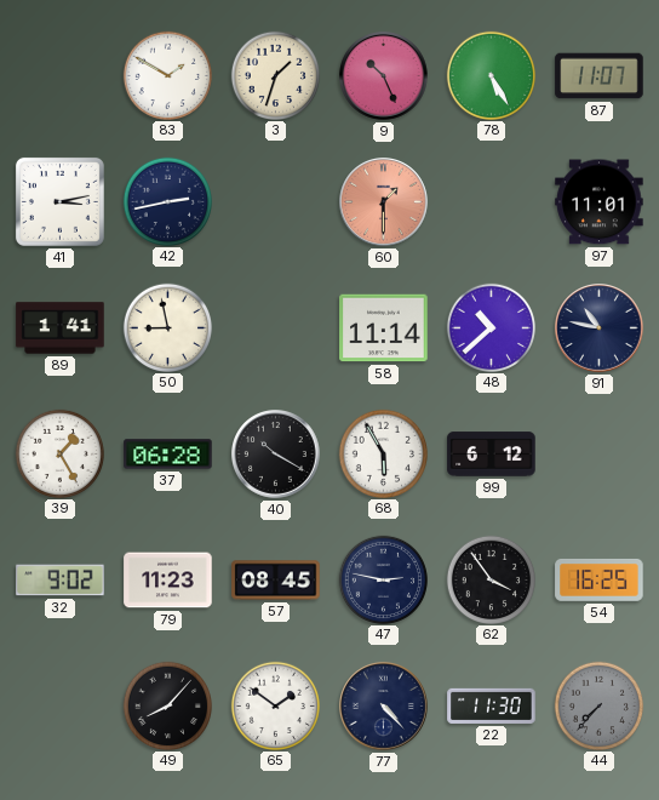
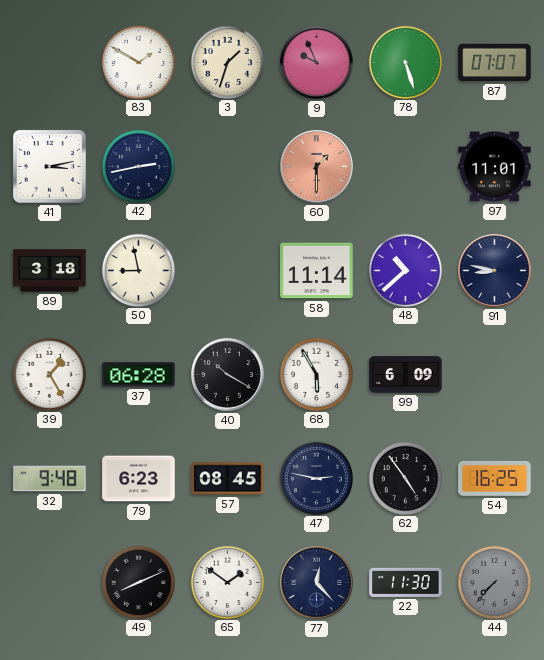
9: 10:26 -> 9:56 (317, 63)
78: 5:25 -> 5:27 (405, 62)
87: 11:07 -> 07:07 (495, 63)
89: 1:41 -> 3:18 (50, 271)
91: 10:47 -> 8:47 (495, 271)
99: 6:12 -> 6:09 (406, 375)
32: 9:02 -> 9:48 (50, 479)
79: 11:23 -> 6:23 (139, 479)
62: 3:54 -> 4:54 (405, 478)
49: 8:07 -> 8:11 (138, 582)
77: 4:23 -> 12:23 (317, 583)
